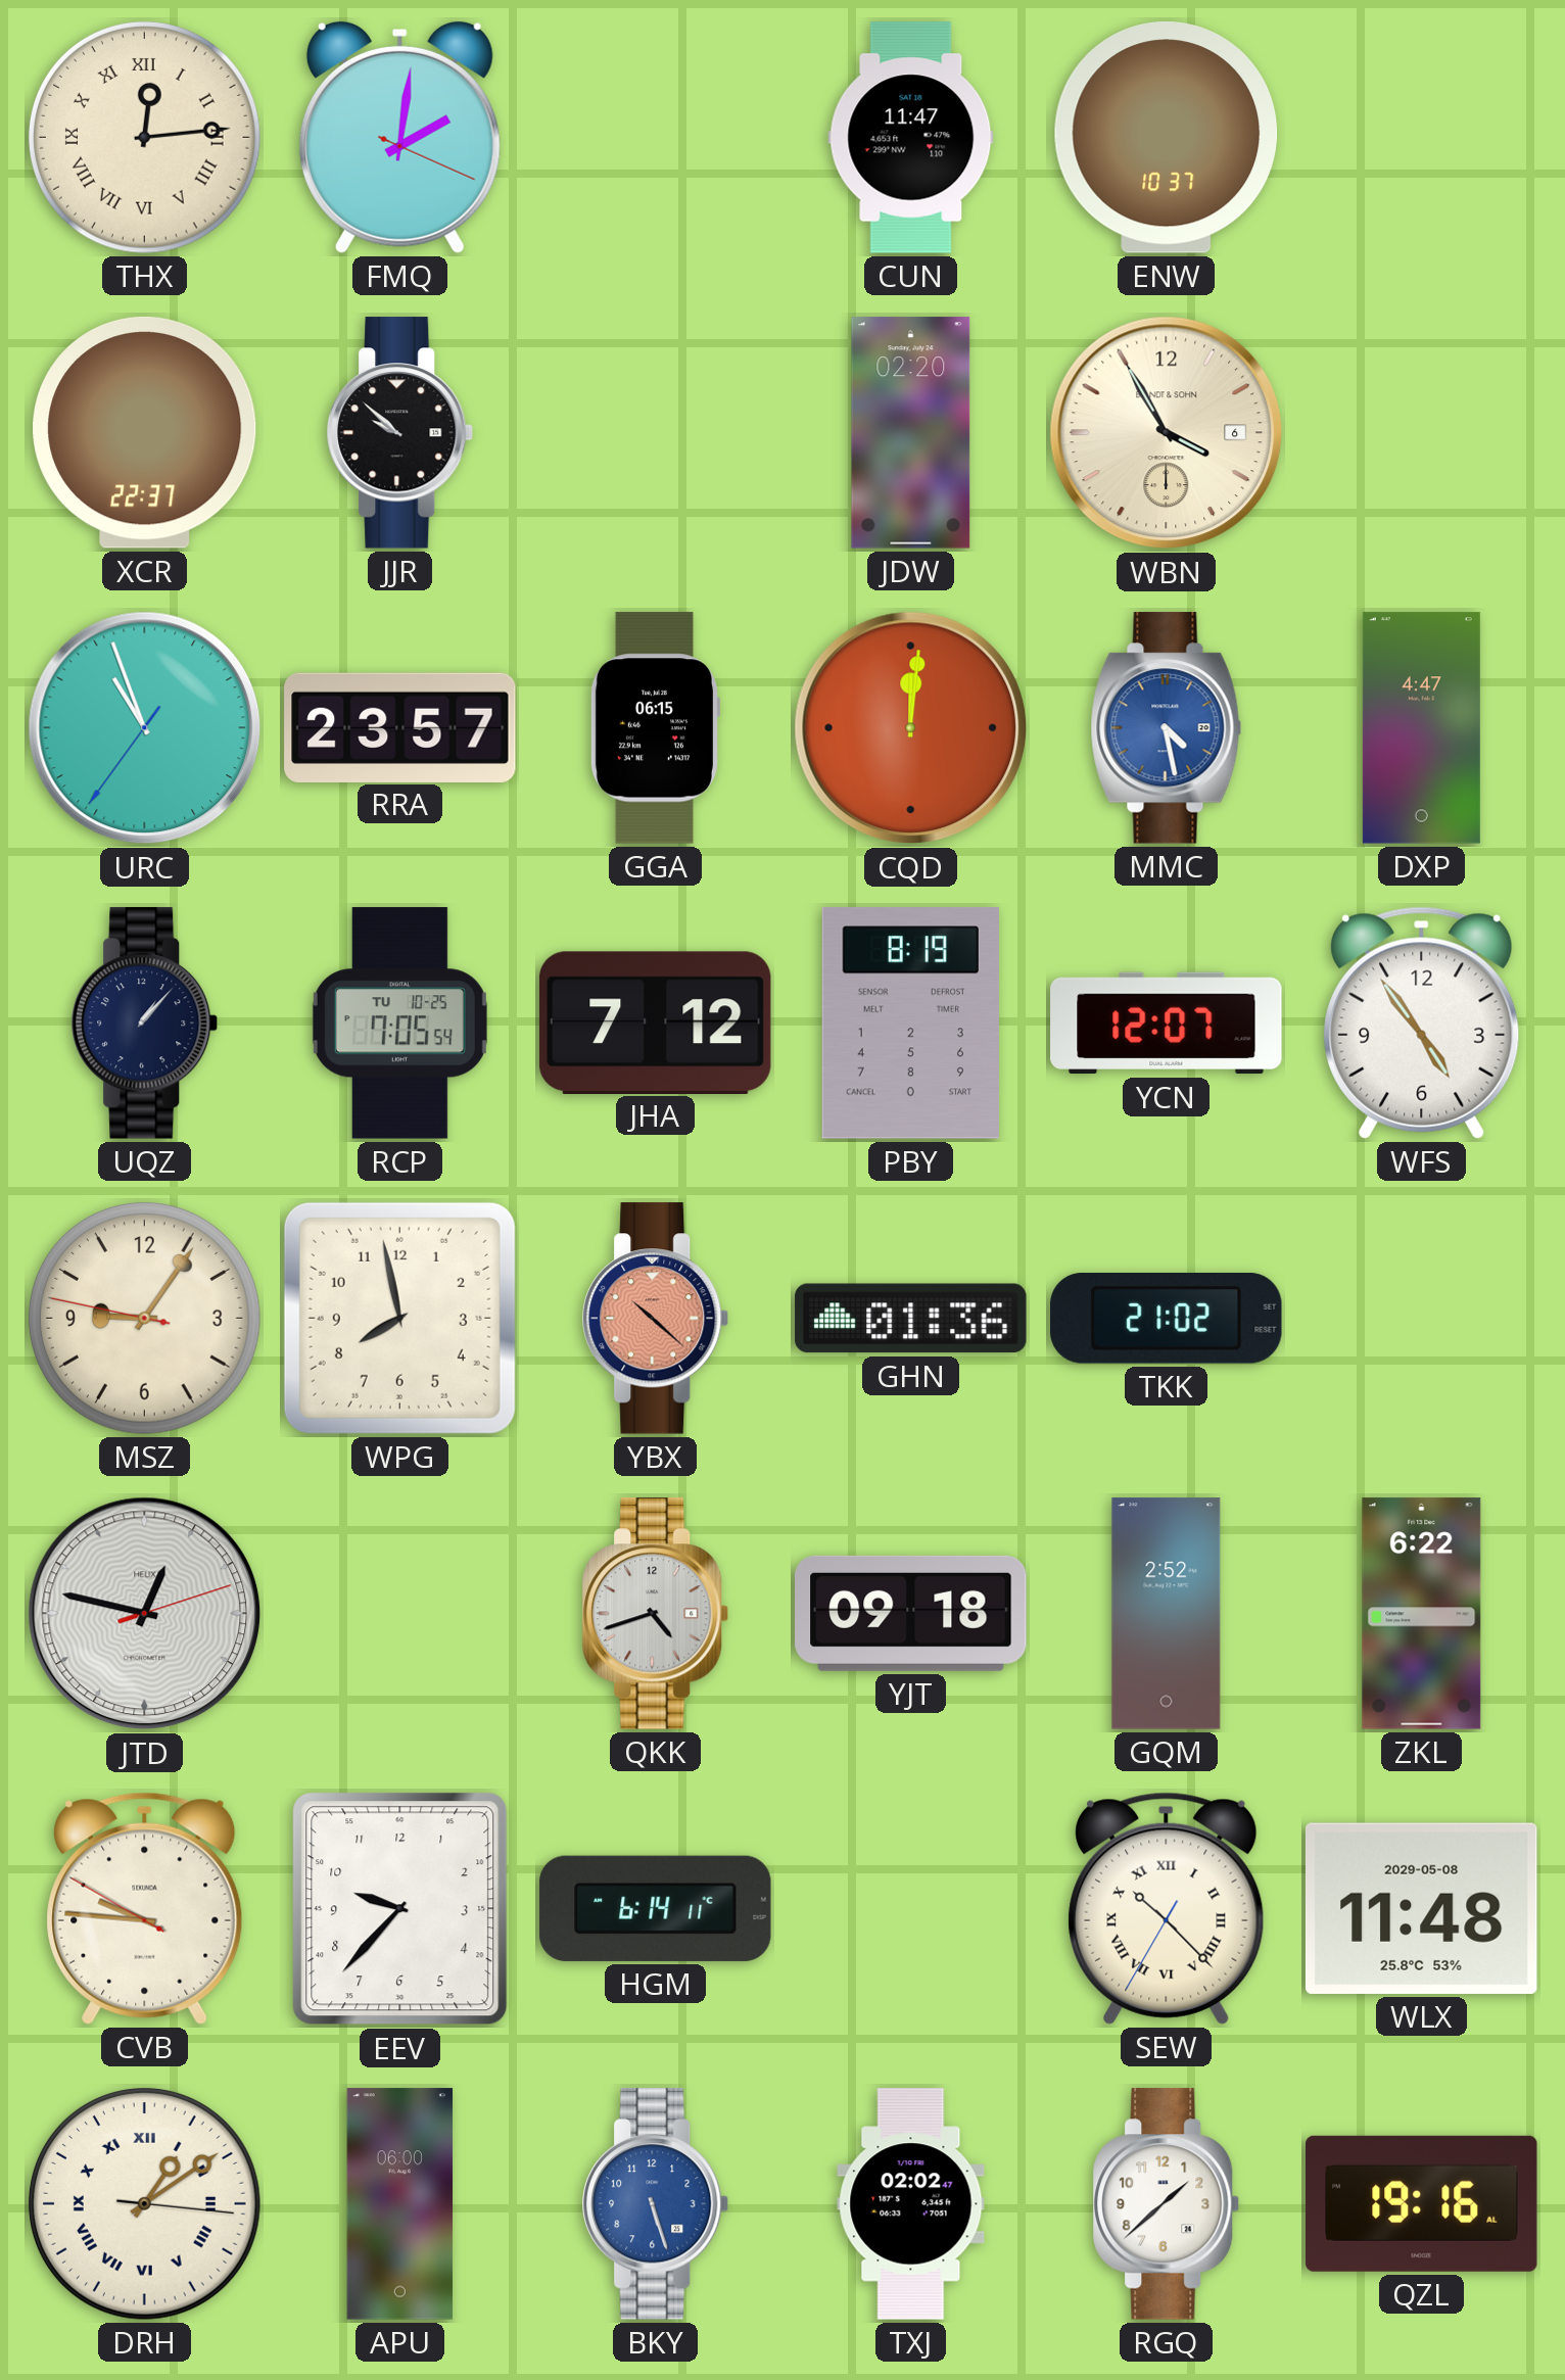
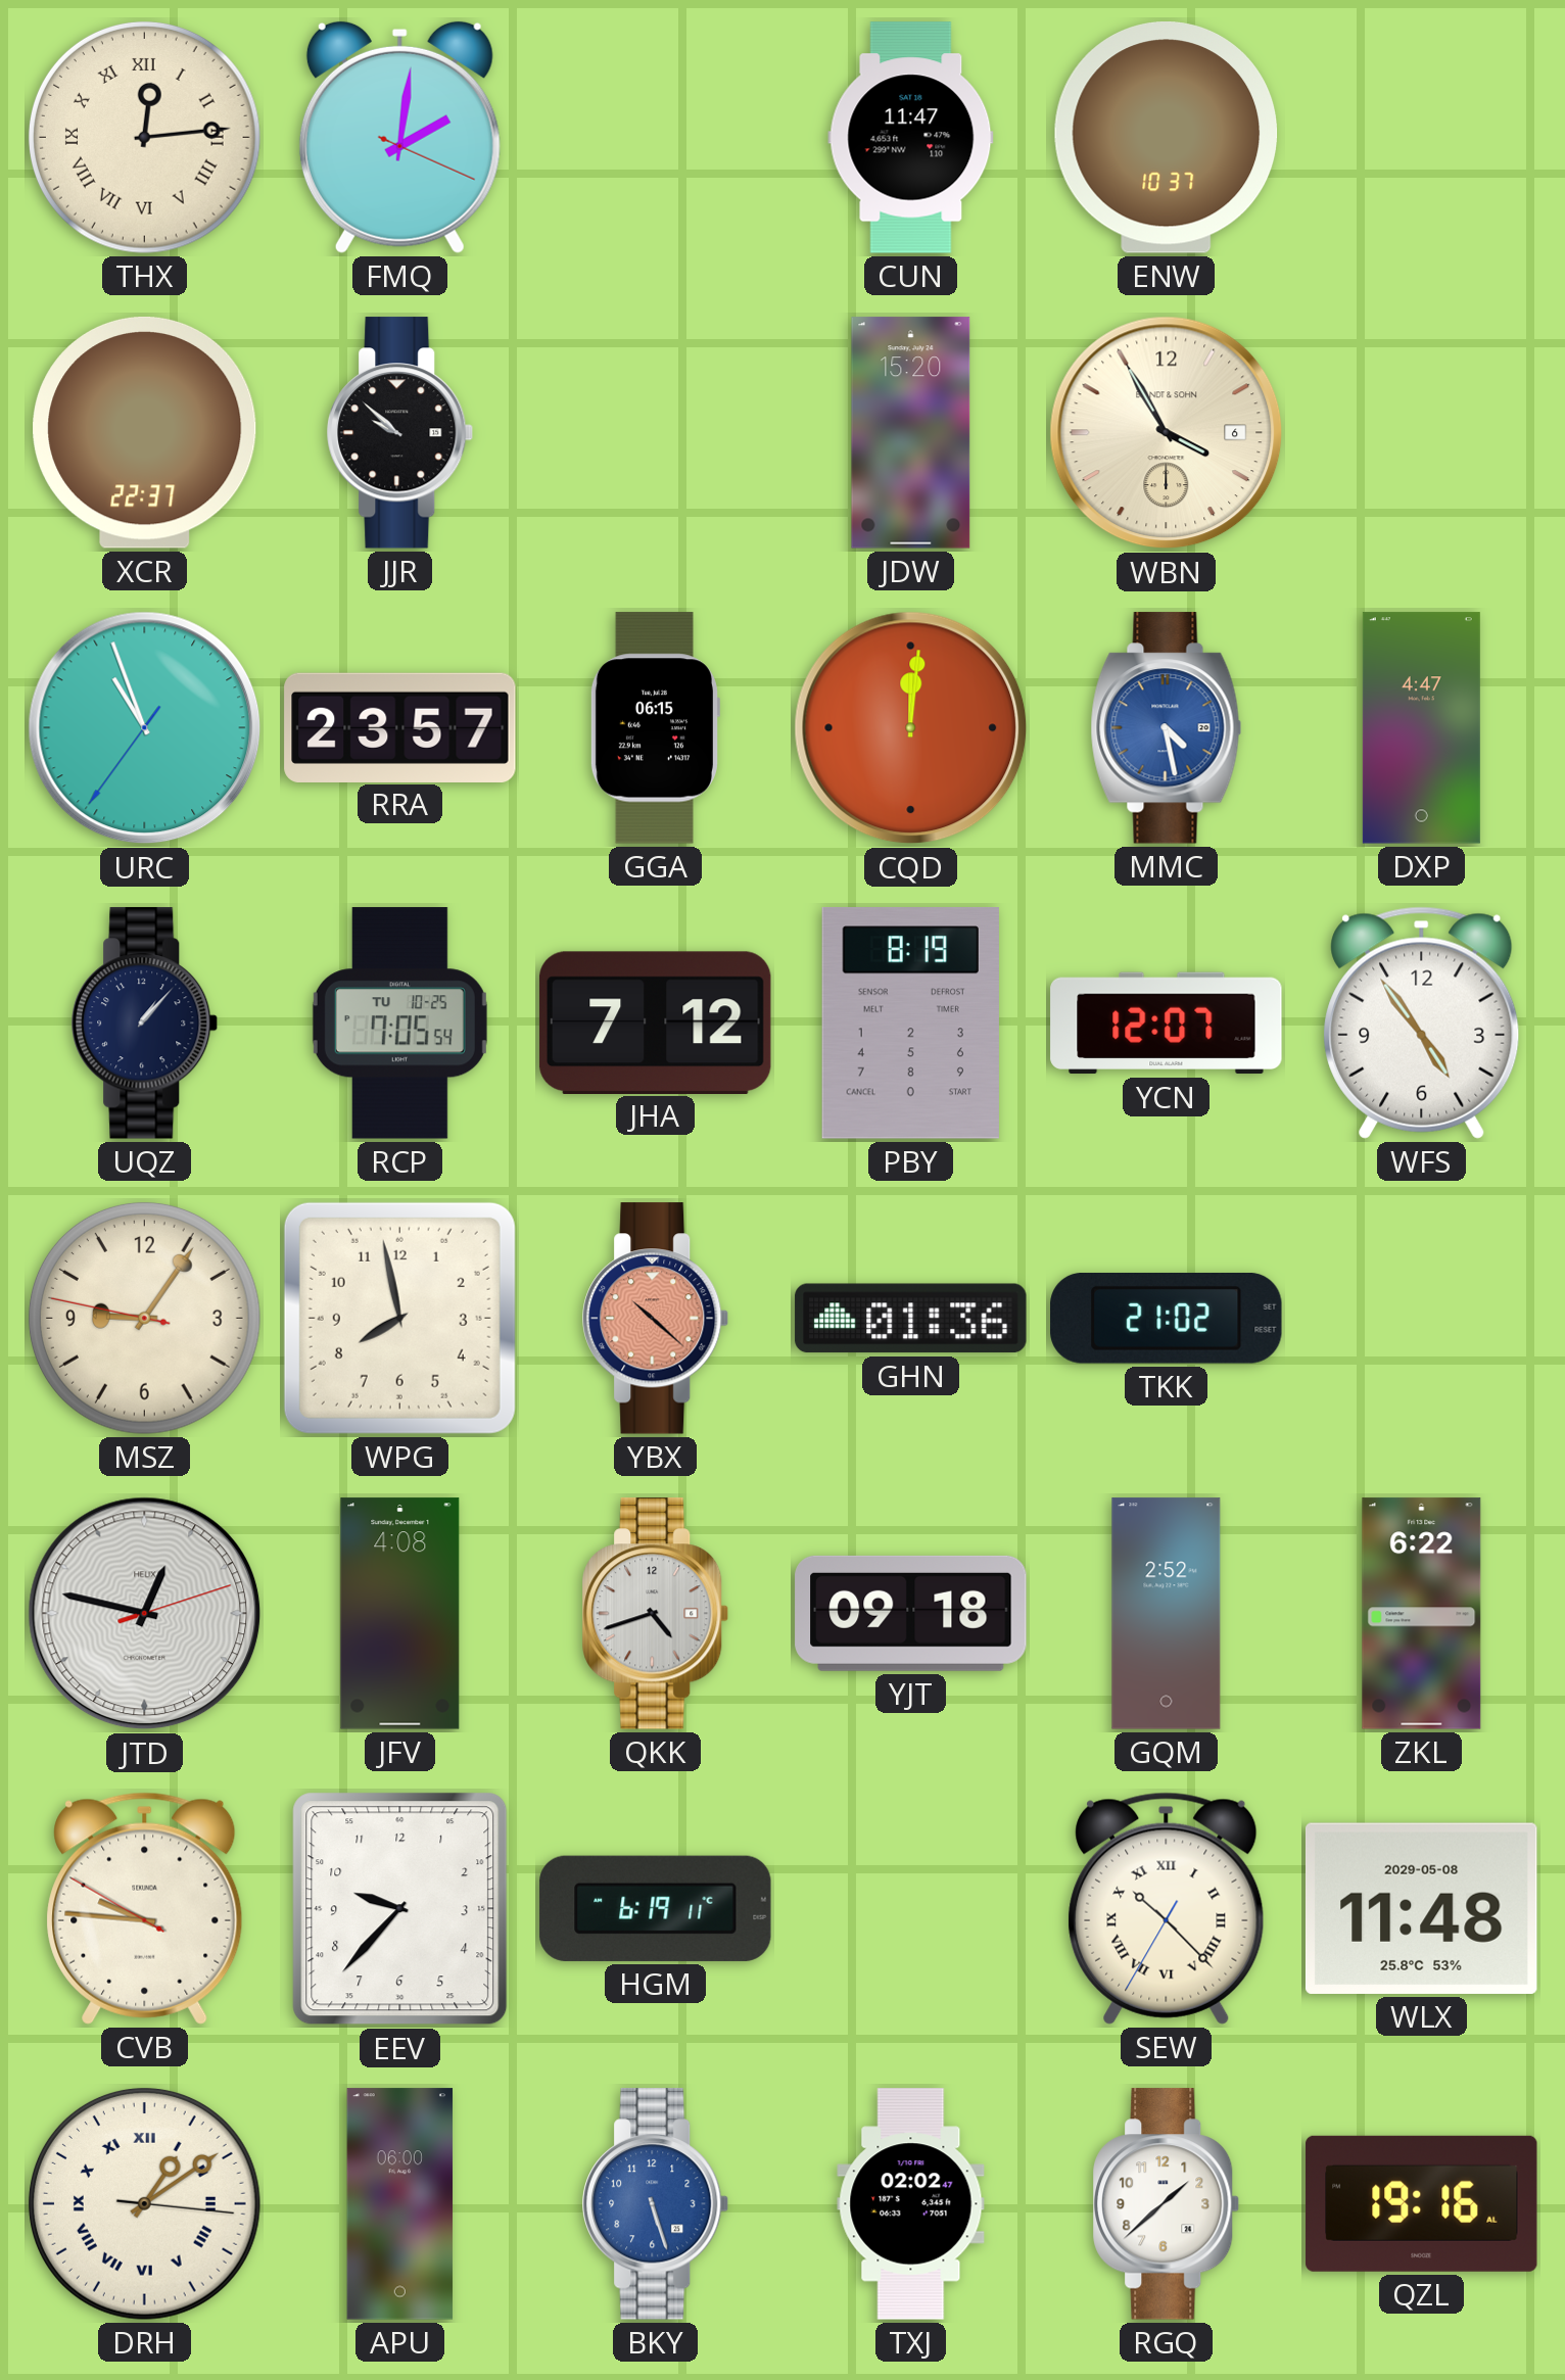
JDW: 02:20 -> 15:20 (911, 433)
JFV: none -> 4:08 (400, 1614)
HGM: 6:14 -> 6:19 (656, 1908)
